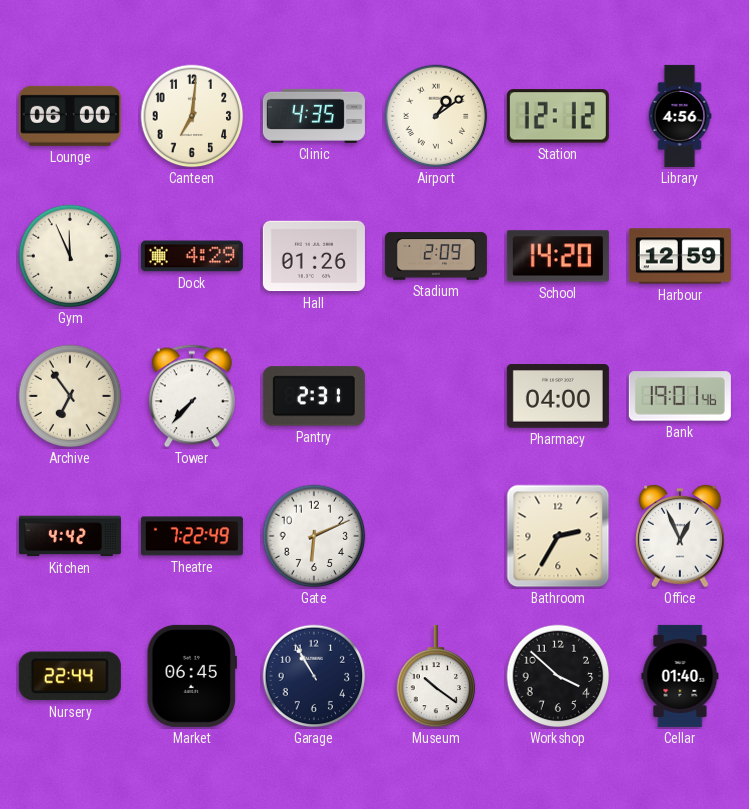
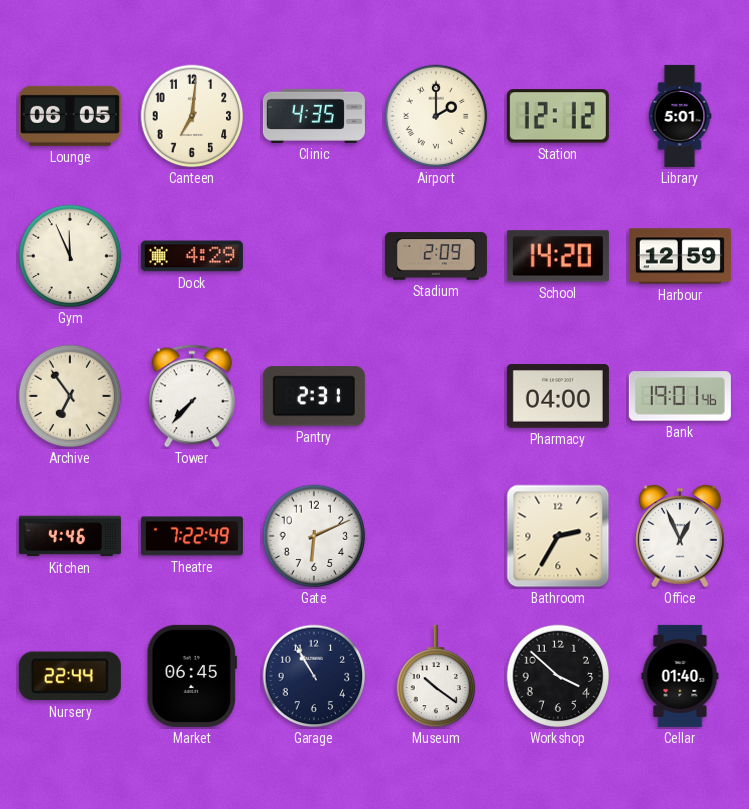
Lounge: 06:00 -> 06:05 (70, 116)
Airport: 1:09 -> 2:00 (436, 116)
Library: 4:56 -> 5:01 (680, 116)
Hall: 01:26 -> none (314, 256)
Kitchen: 4:42 -> 4:46 (70, 536)
